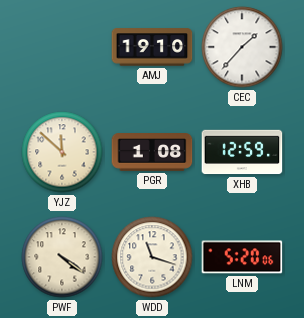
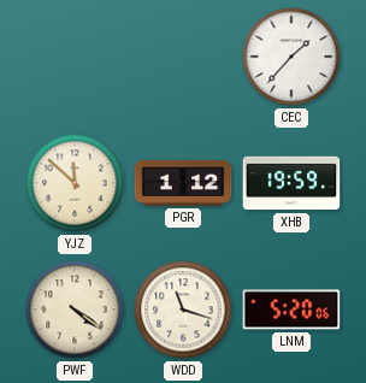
AMJ: 19:10 -> none (152, 47)
PGR: 1:08 -> 1:12 (183, 183)
XHB: 12:59 -> 19:59 (291, 183)
